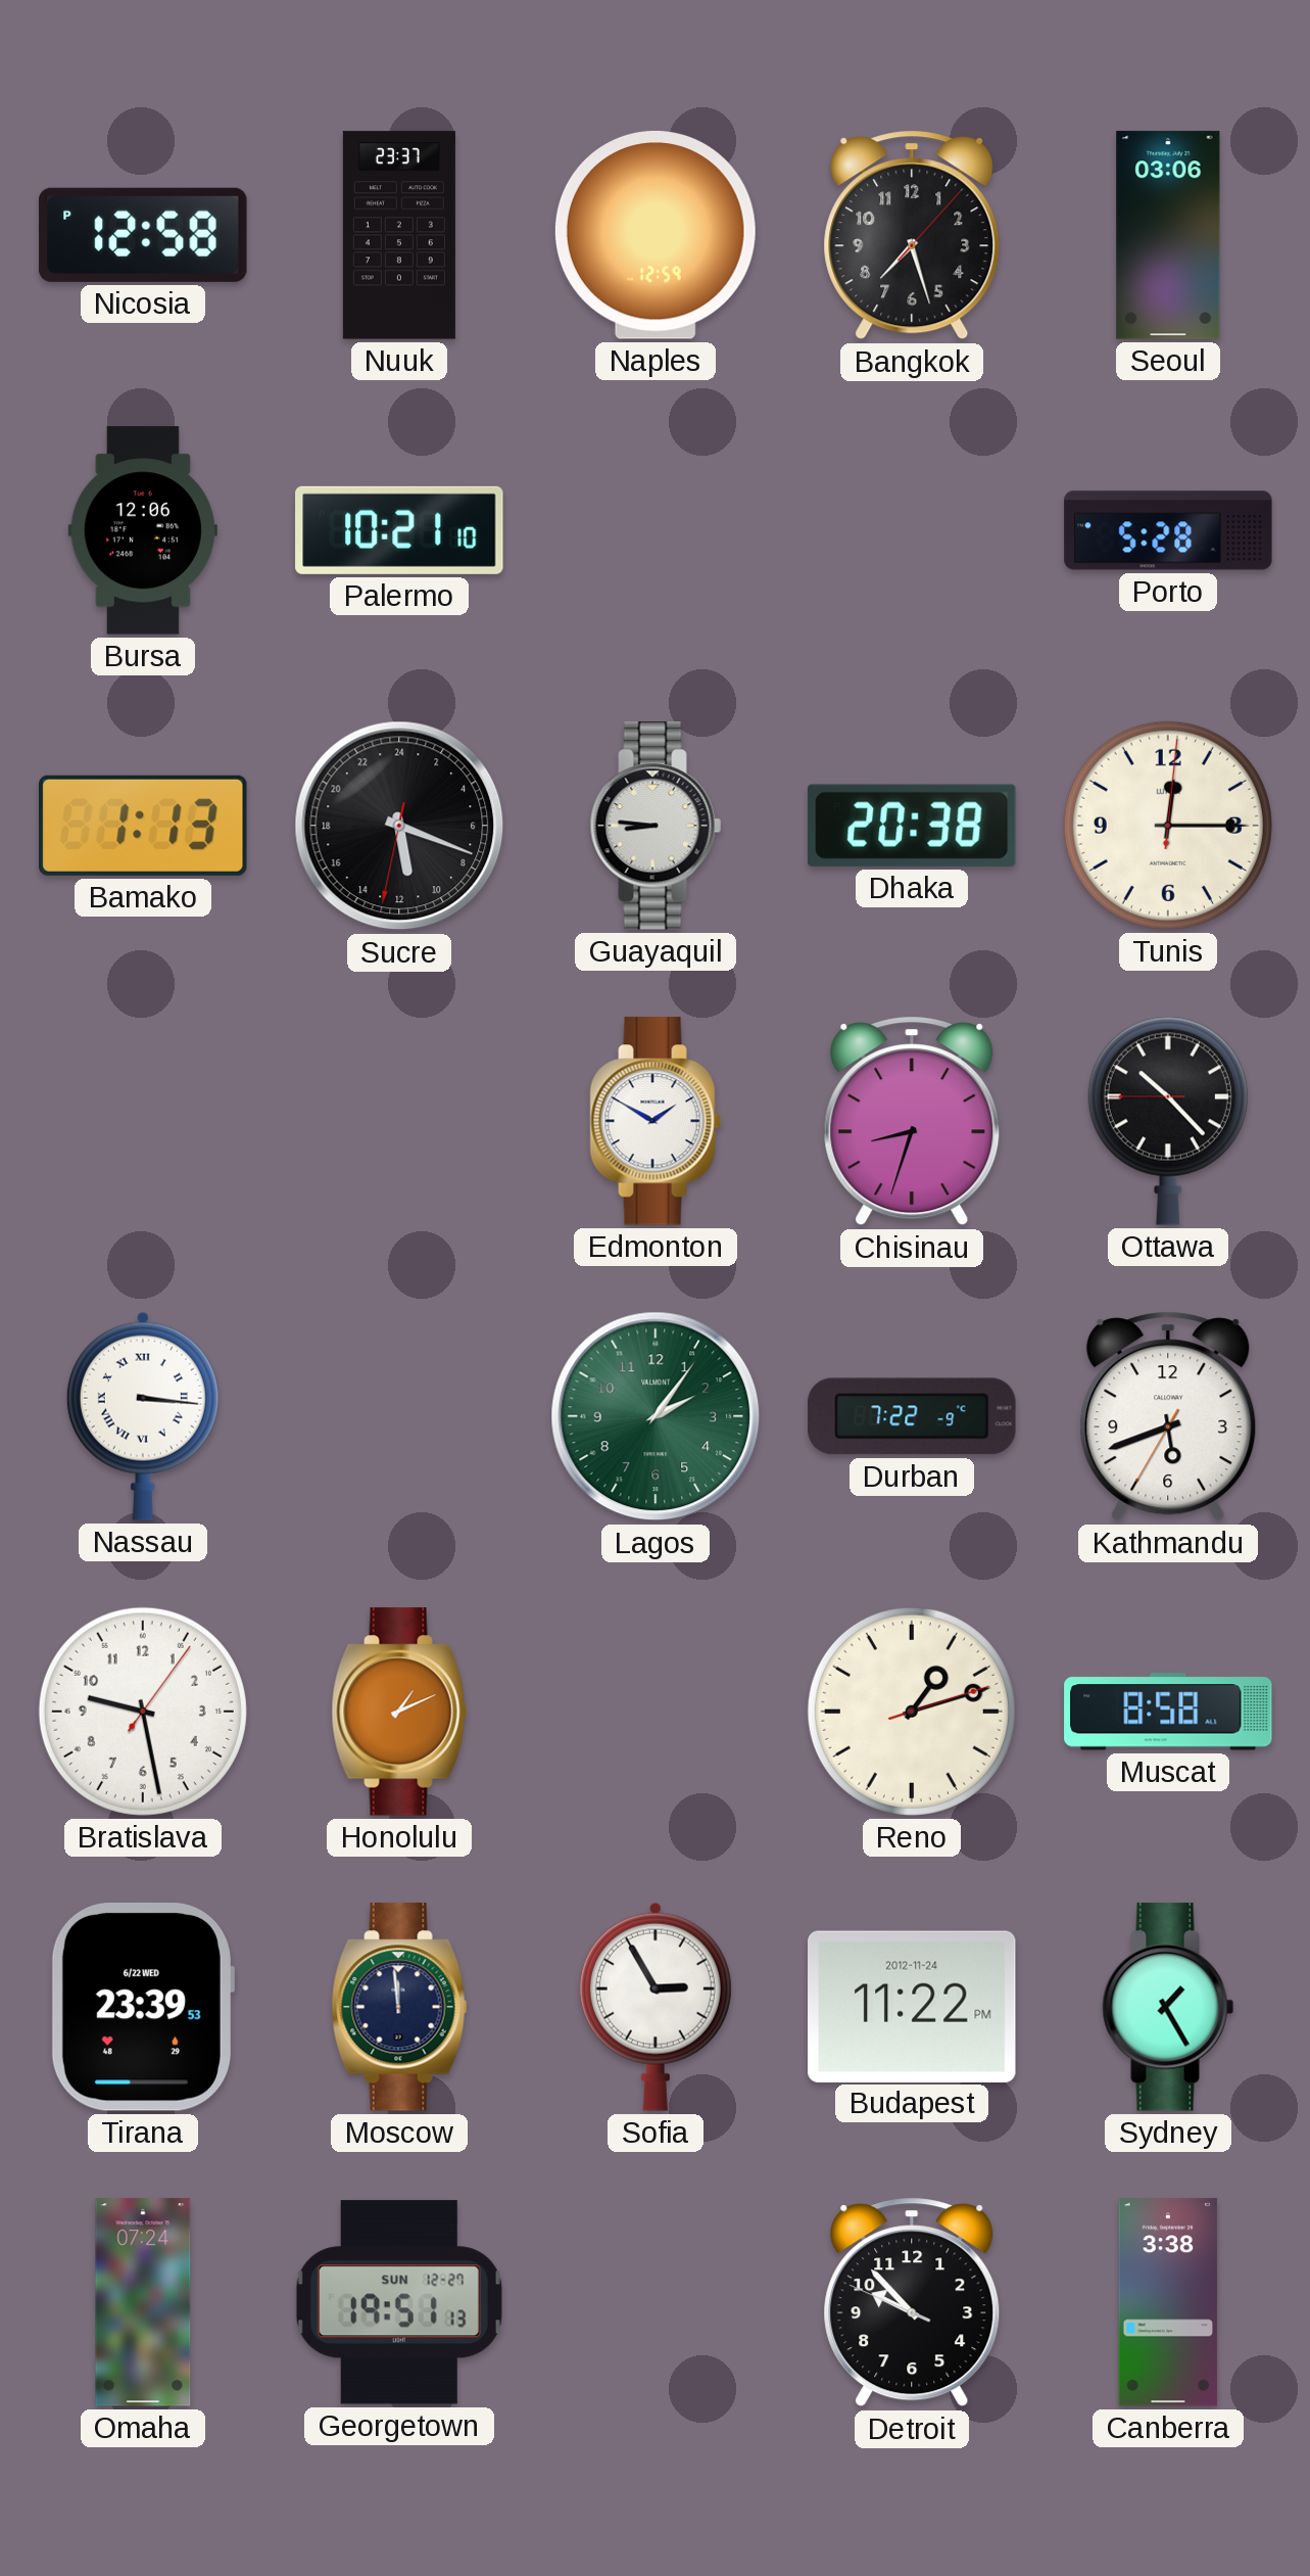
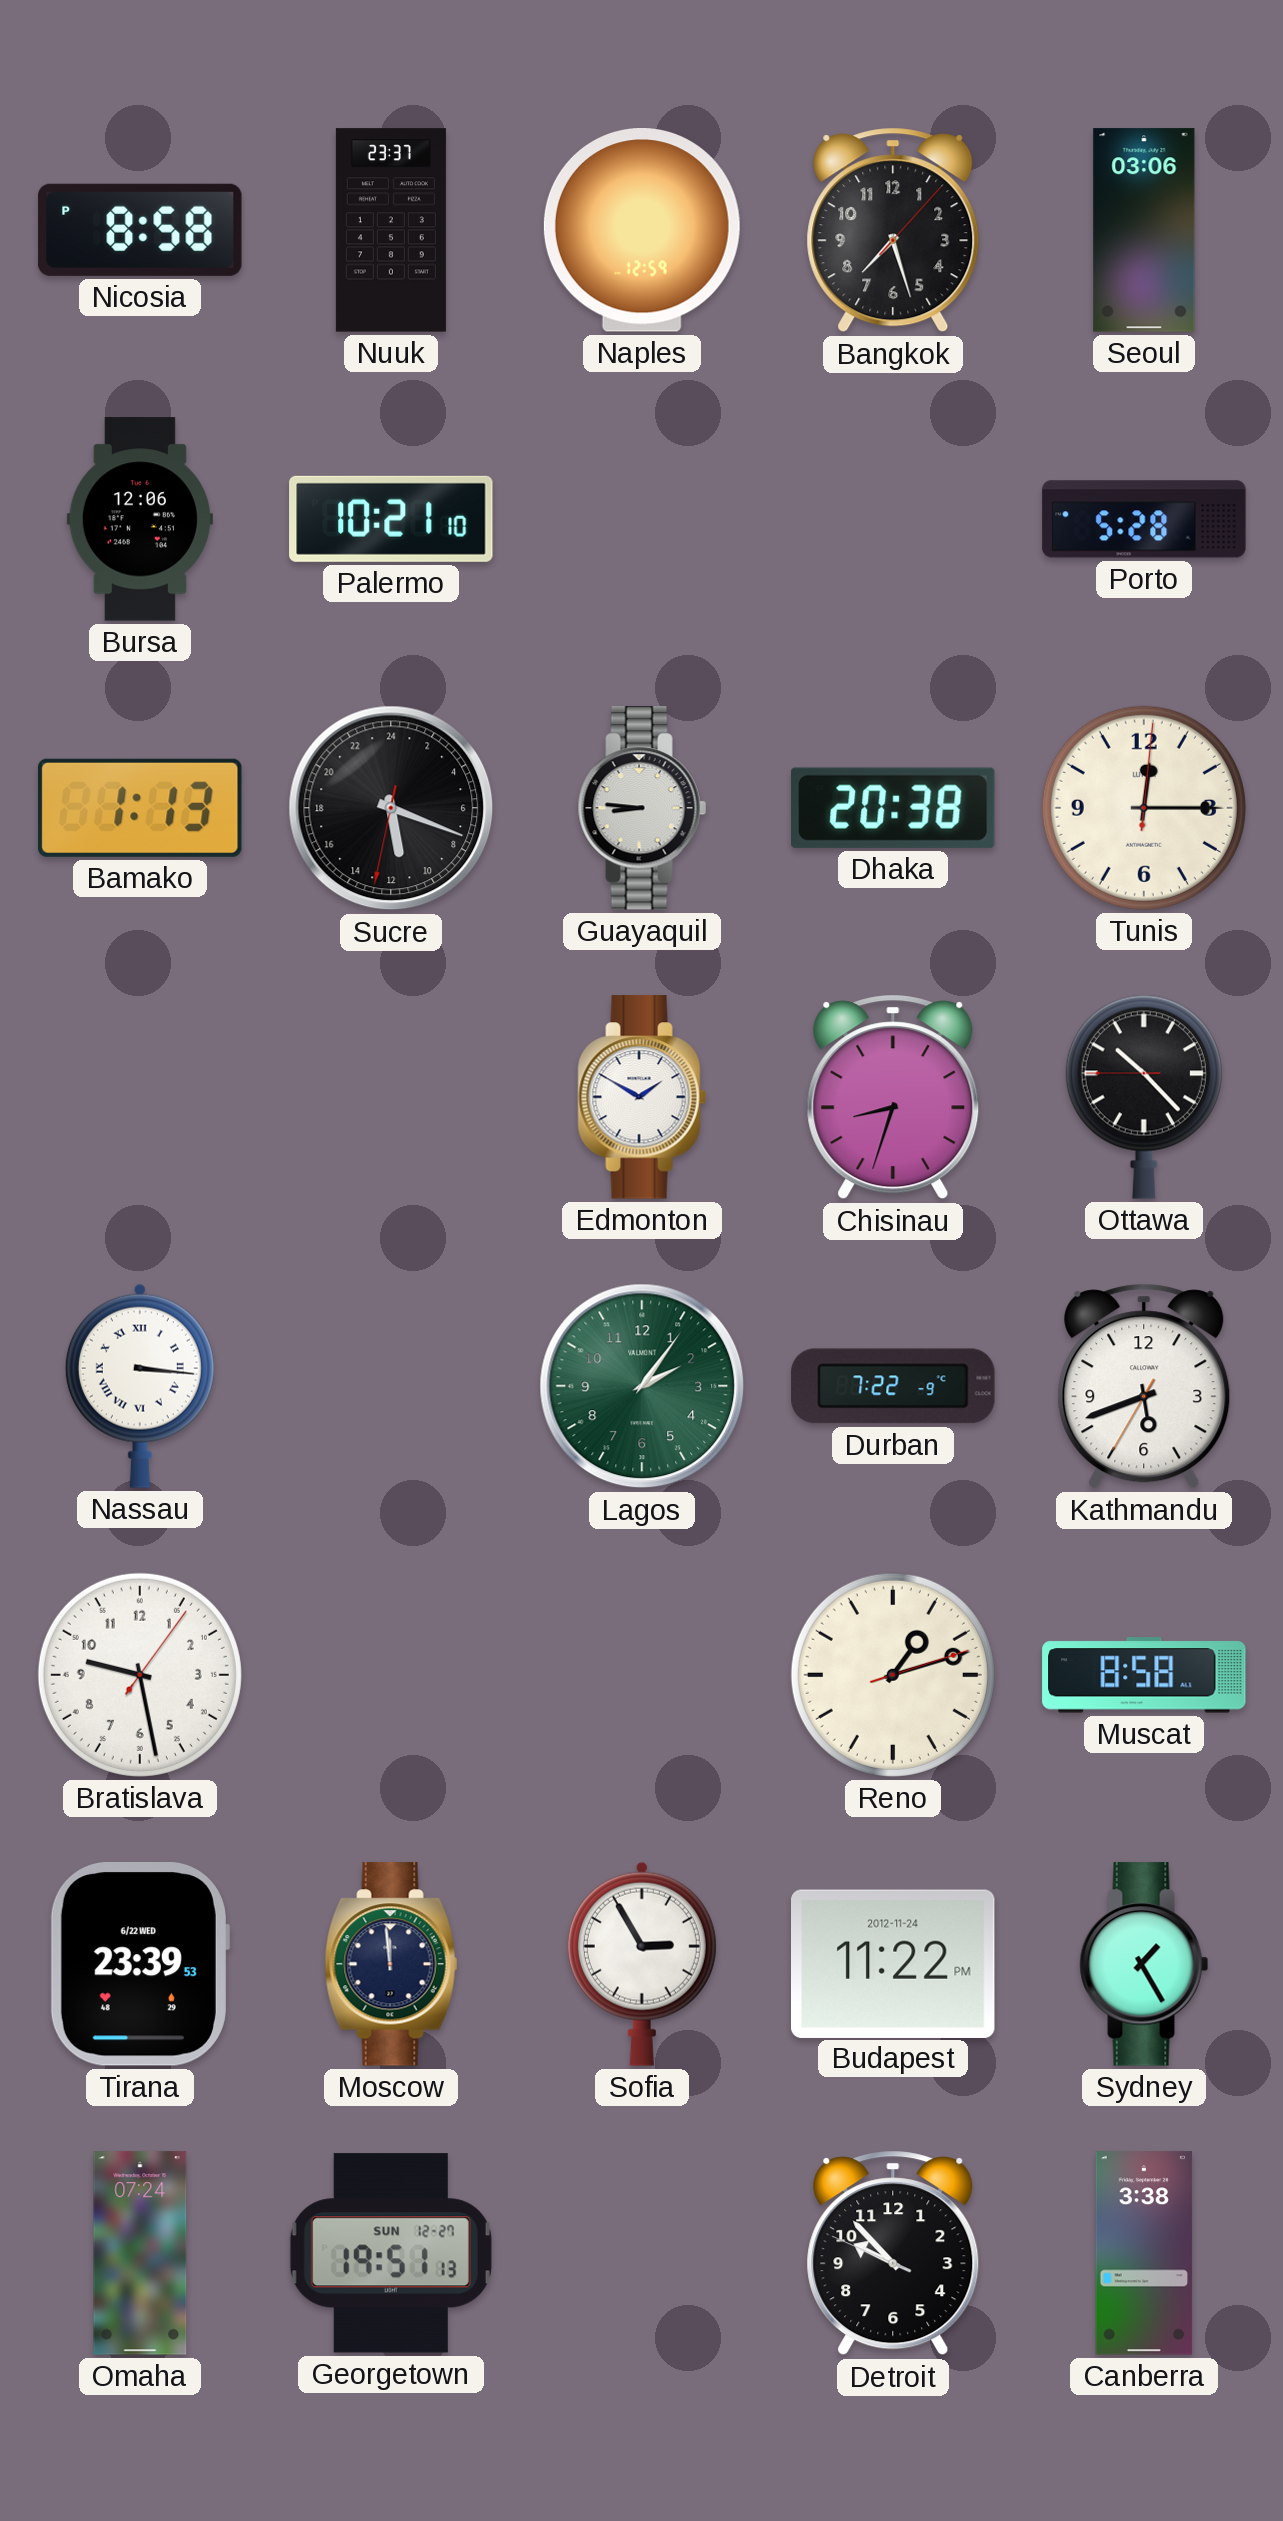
Nicosia: 12:58 -> 8:58 (140, 230)
Honolulu: 1:11 -> none (399, 1712)
